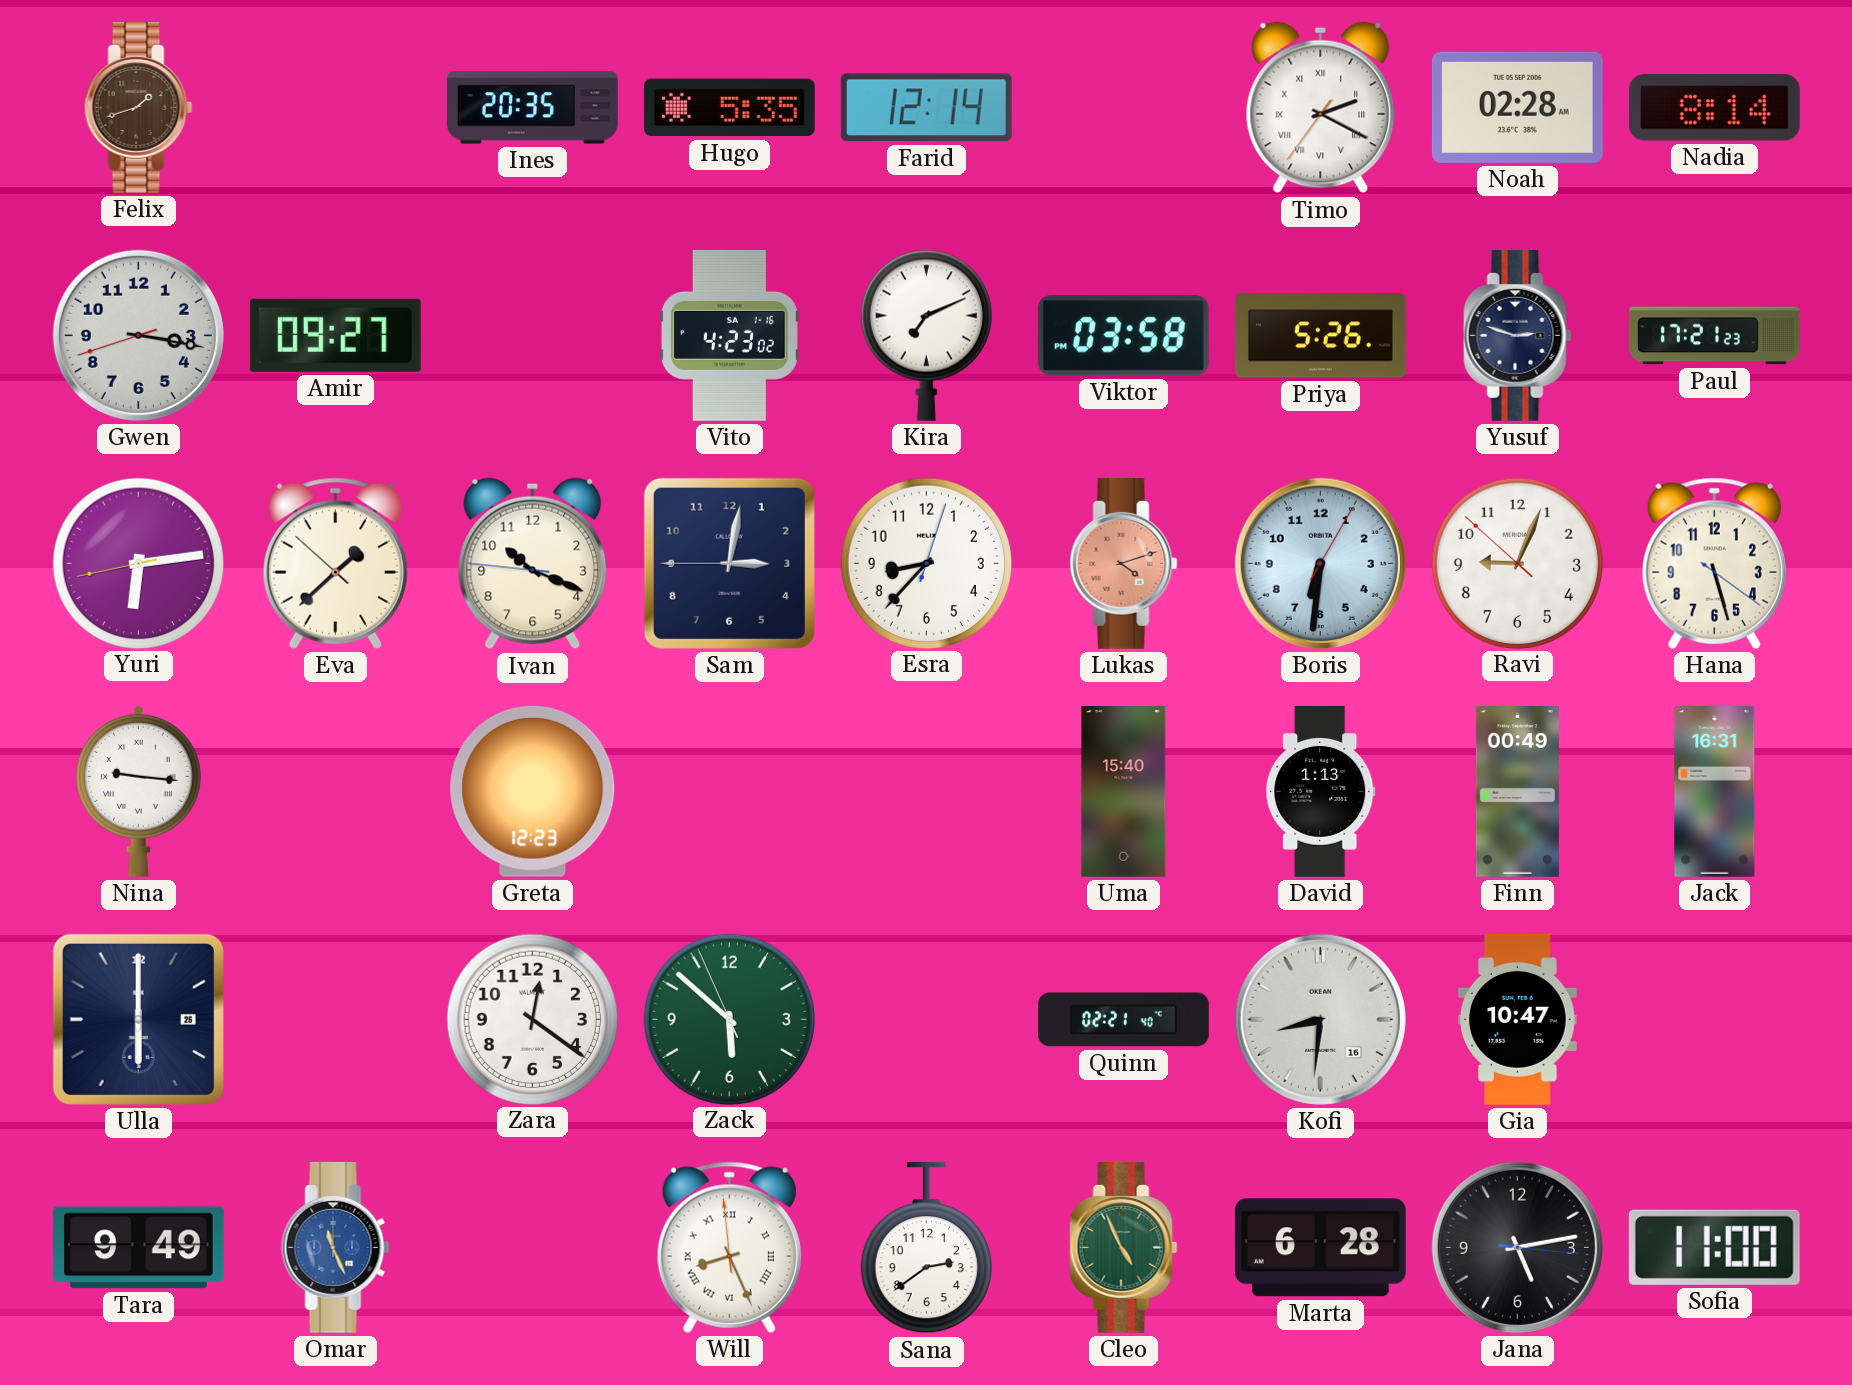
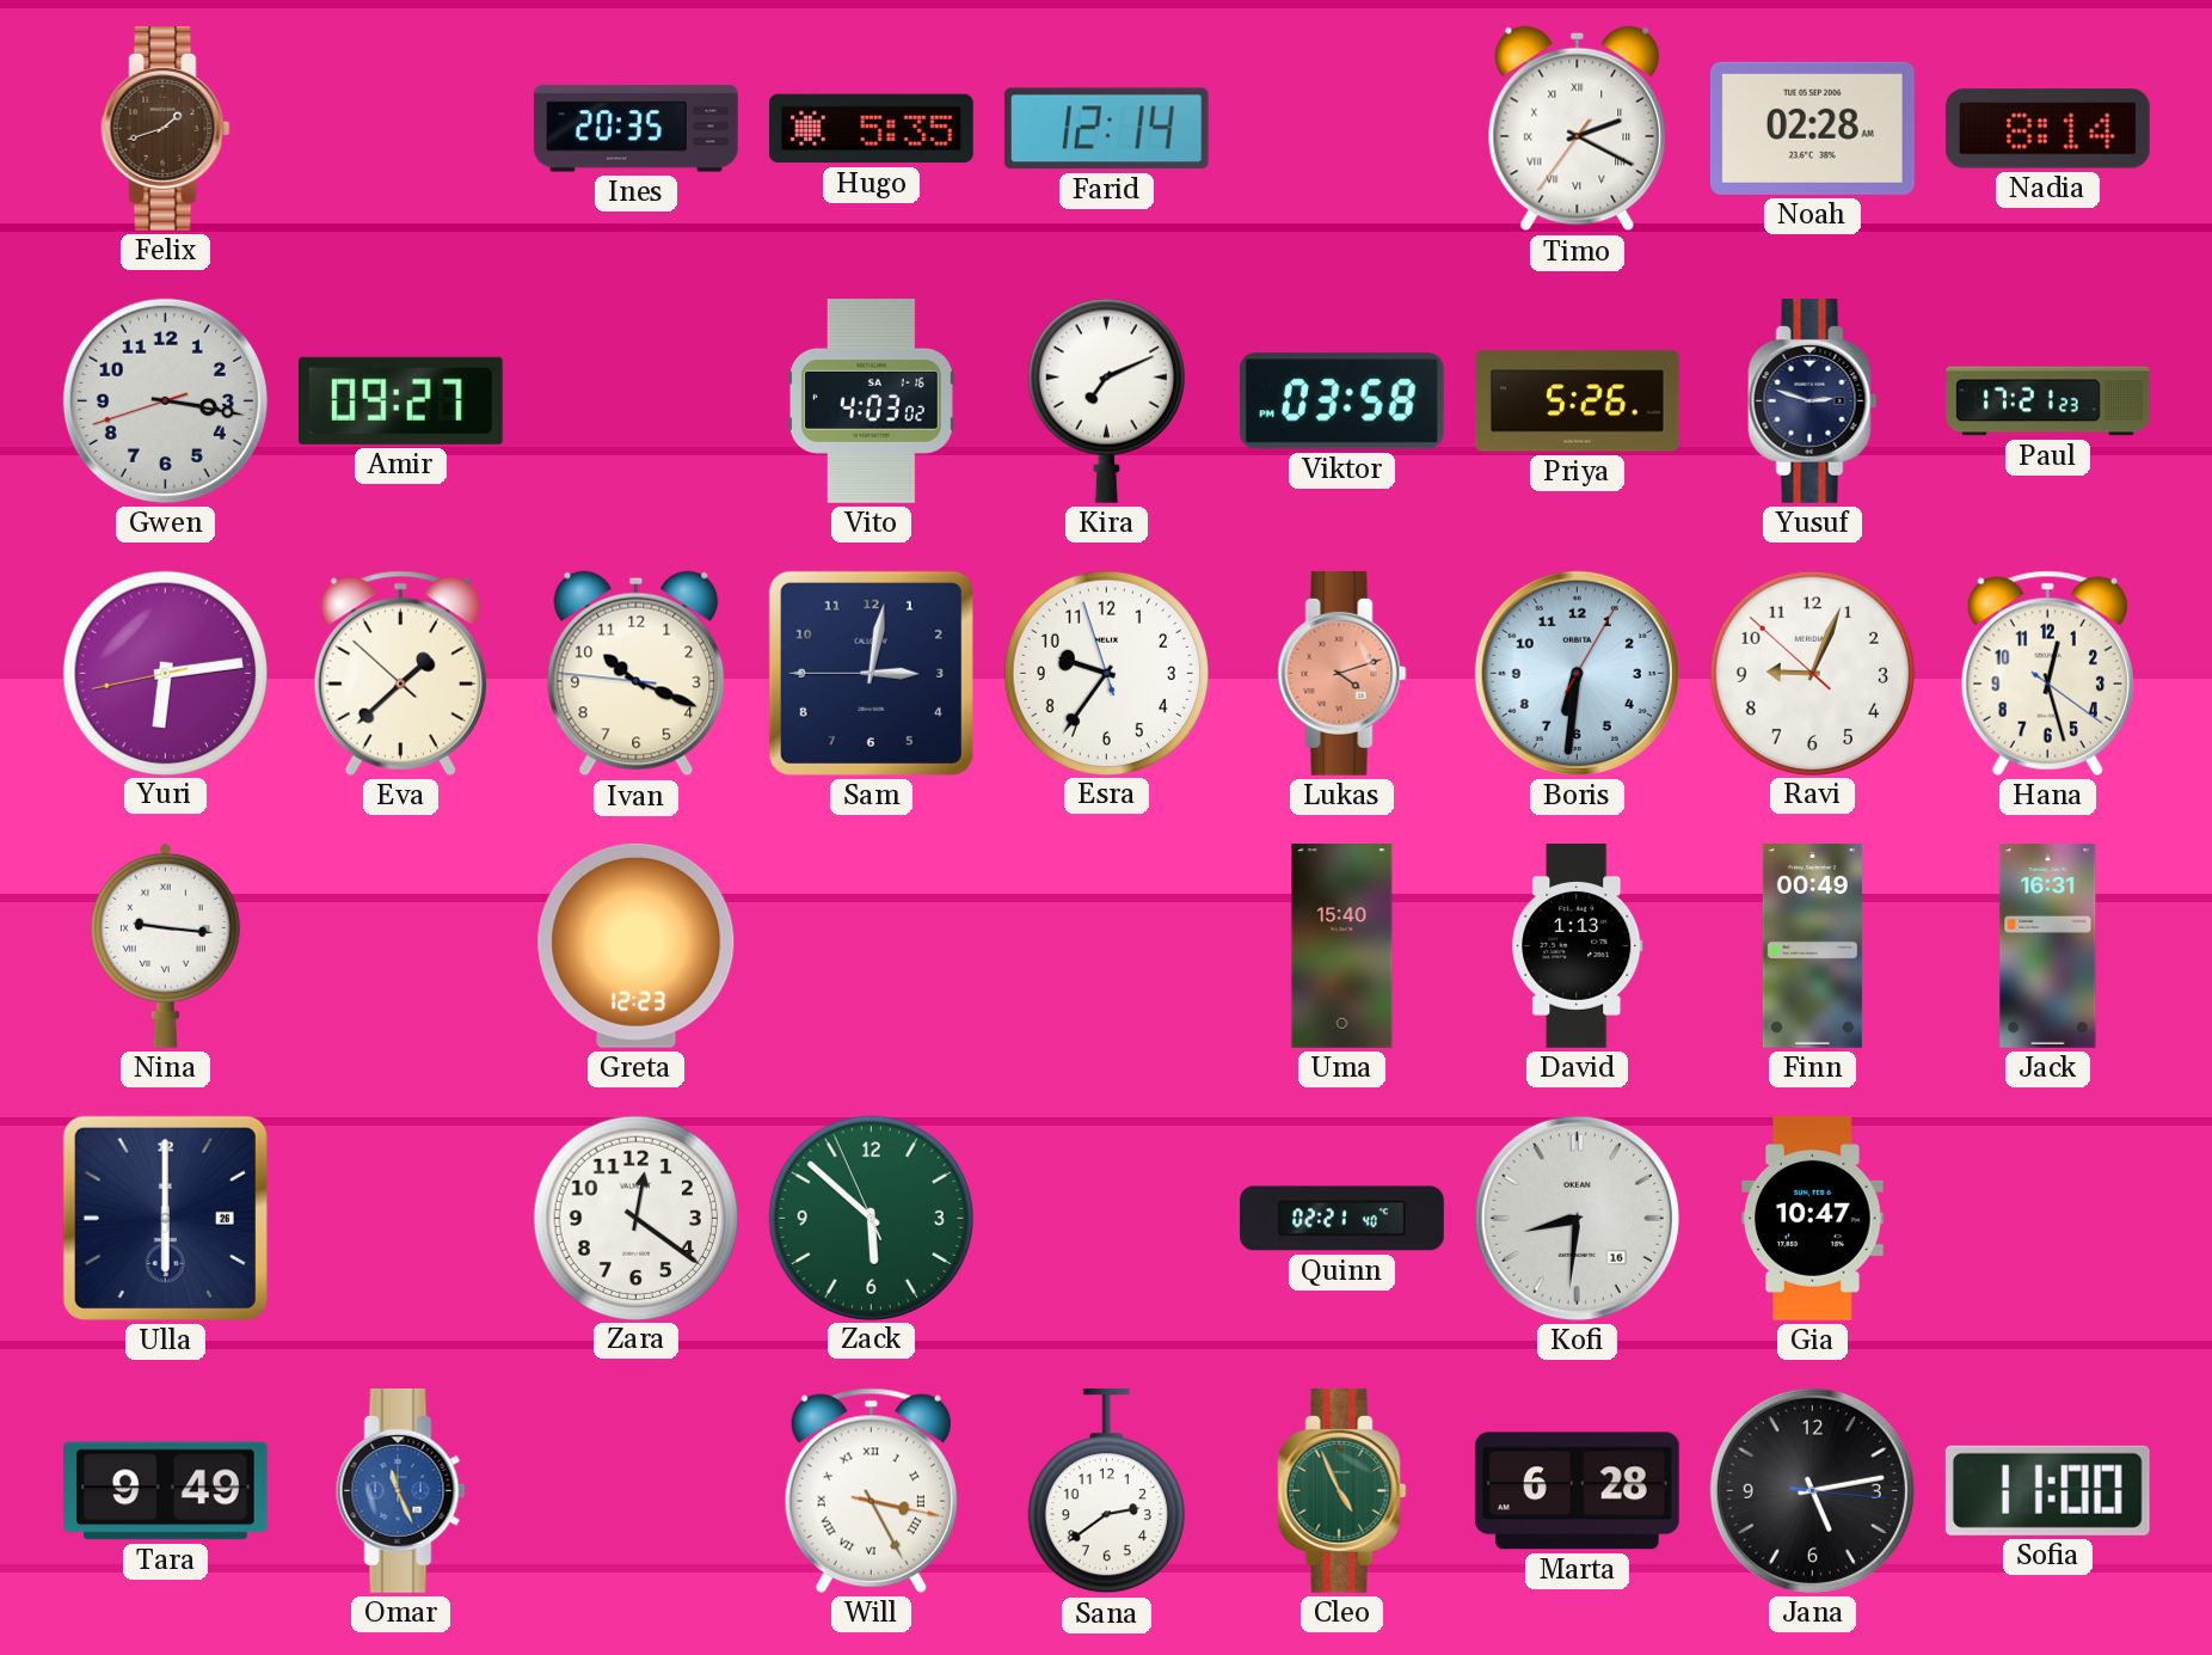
Vito: 4:23 -> 4:03 (871, 400)
Esra: 8:37 -> 9:35 (1106, 673)
Hana: 5:27 -> 12:27 (2047, 673)
Will: 8:25 -> 3:25 (871, 1490)
